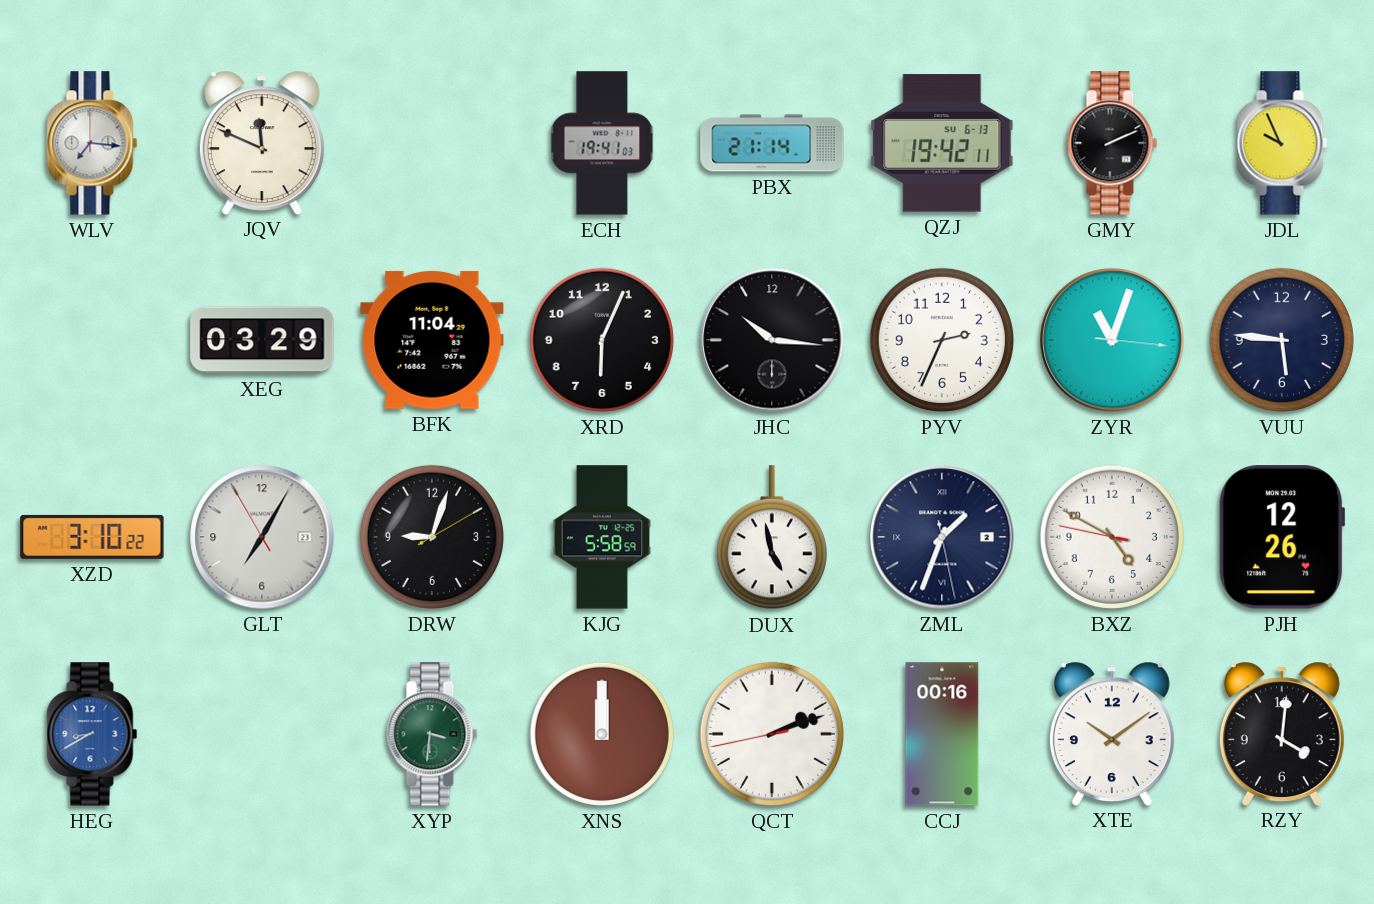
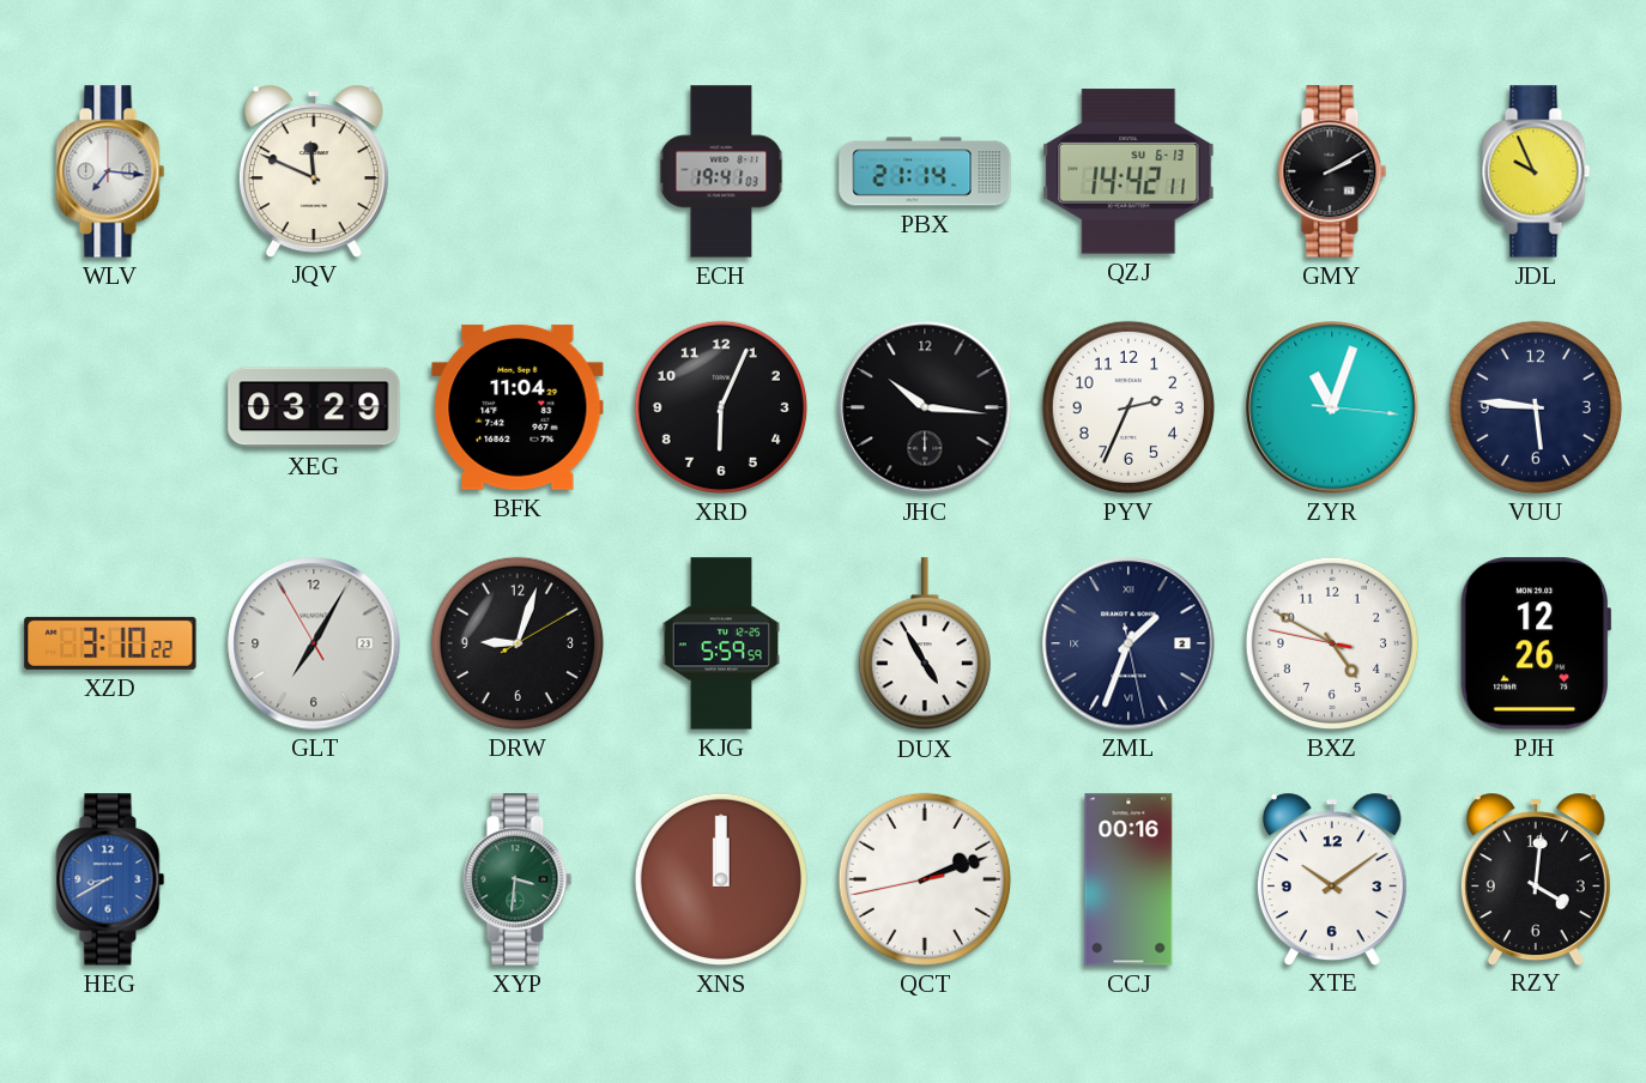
QZJ: 19:42 -> 14:42 (1128, 171)
GMY: 2:11 -> 2:10 (1332, 171)
KJG: 5:58 -> 5:59 (720, 643)
DUX: 4:58 -> 4:55 (925, 645)
